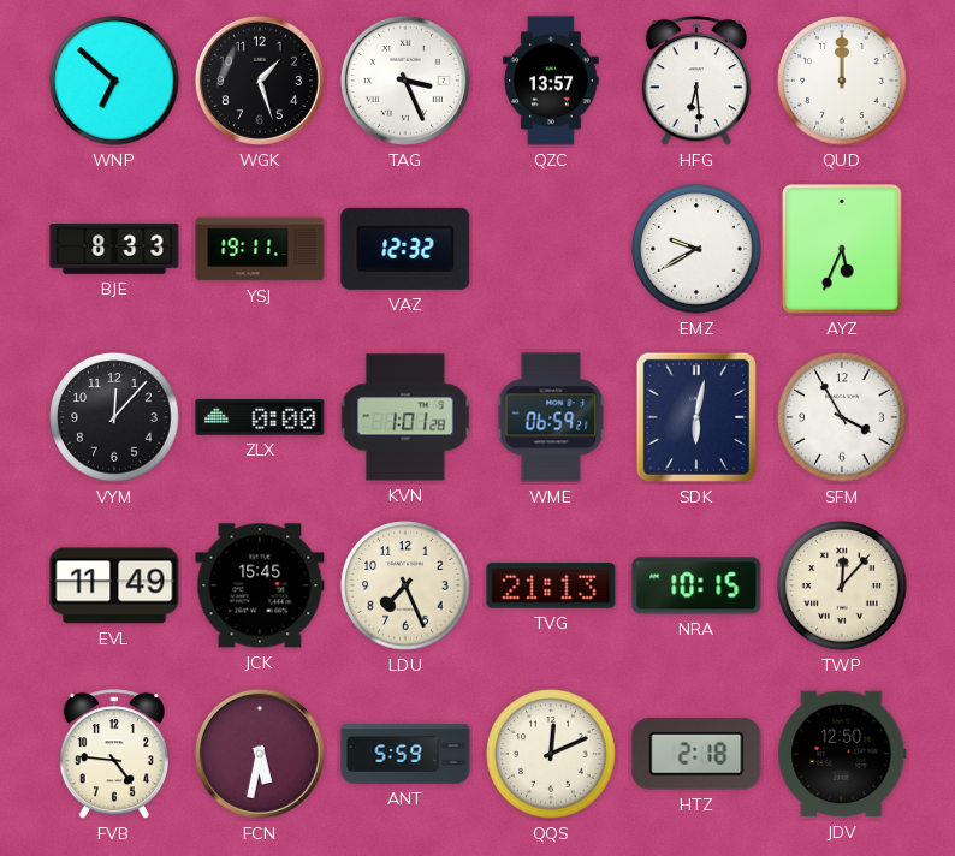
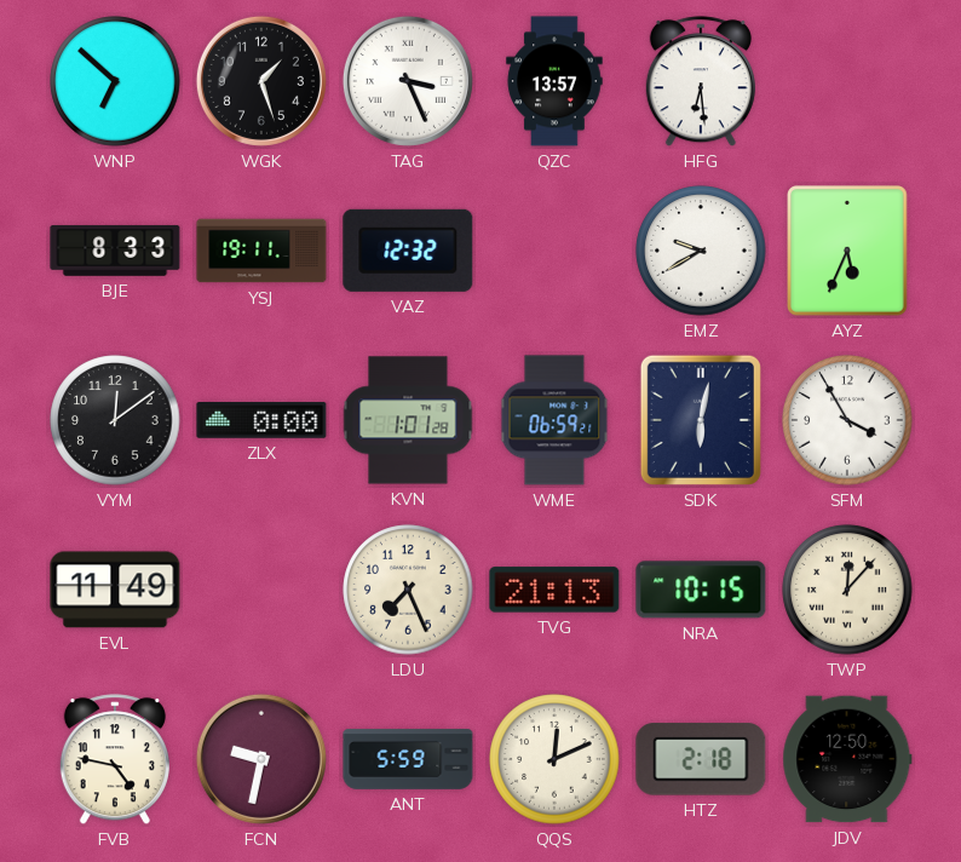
QUD: 12:00 -> none (842, 81)
VYM: 12:07 -> 12:09 (115, 420)
JCK: 15:45 -> none (260, 585)
FVB: 4:46 -> 4:47 (115, 760)
FCN: 5:32 -> 9:32 (261, 759)
